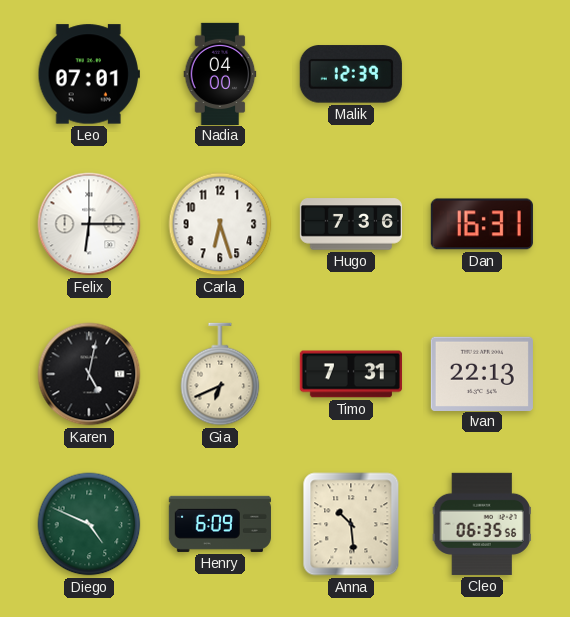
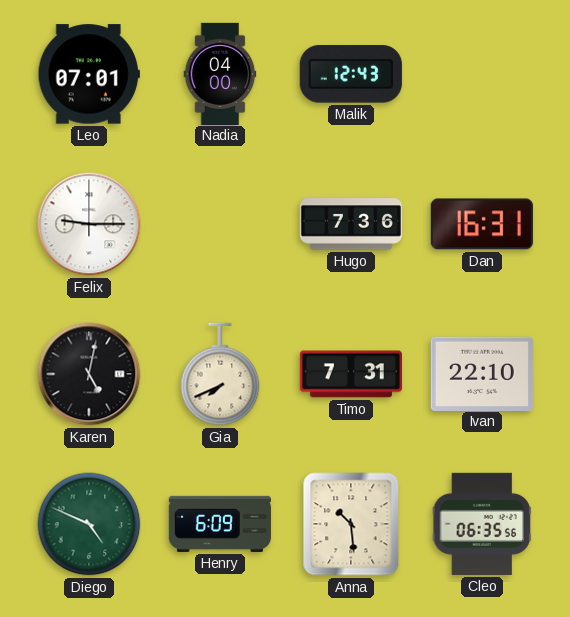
Malik: 12:39 -> 12:43 (351, 74)
Felix: 6:15 -> 9:15 (89, 224)
Carla: 6:27 -> none (220, 224)
Gia: 6:41 -> 7:41 (220, 374)
Ivan: 22:13 -> 22:10 (482, 373)
